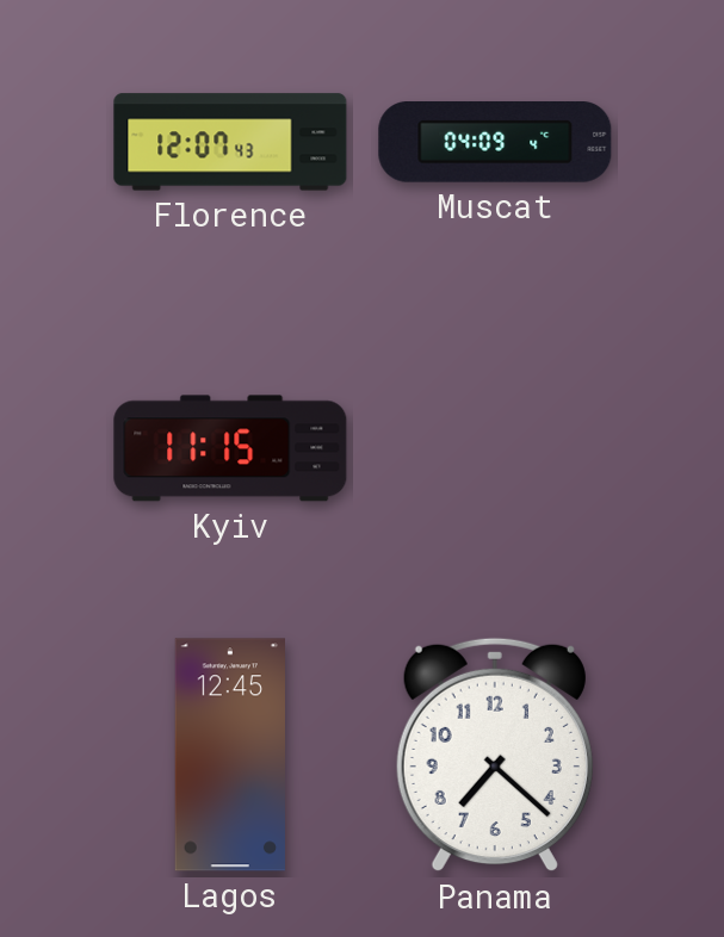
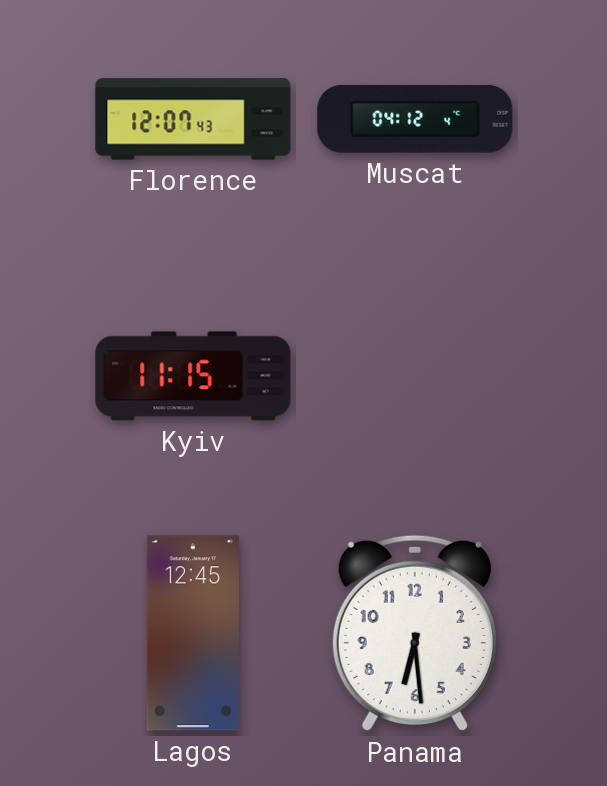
Muscat: 04:09 -> 04:12 (415, 120)
Panama: 7:22 -> 6:29 (415, 633)
